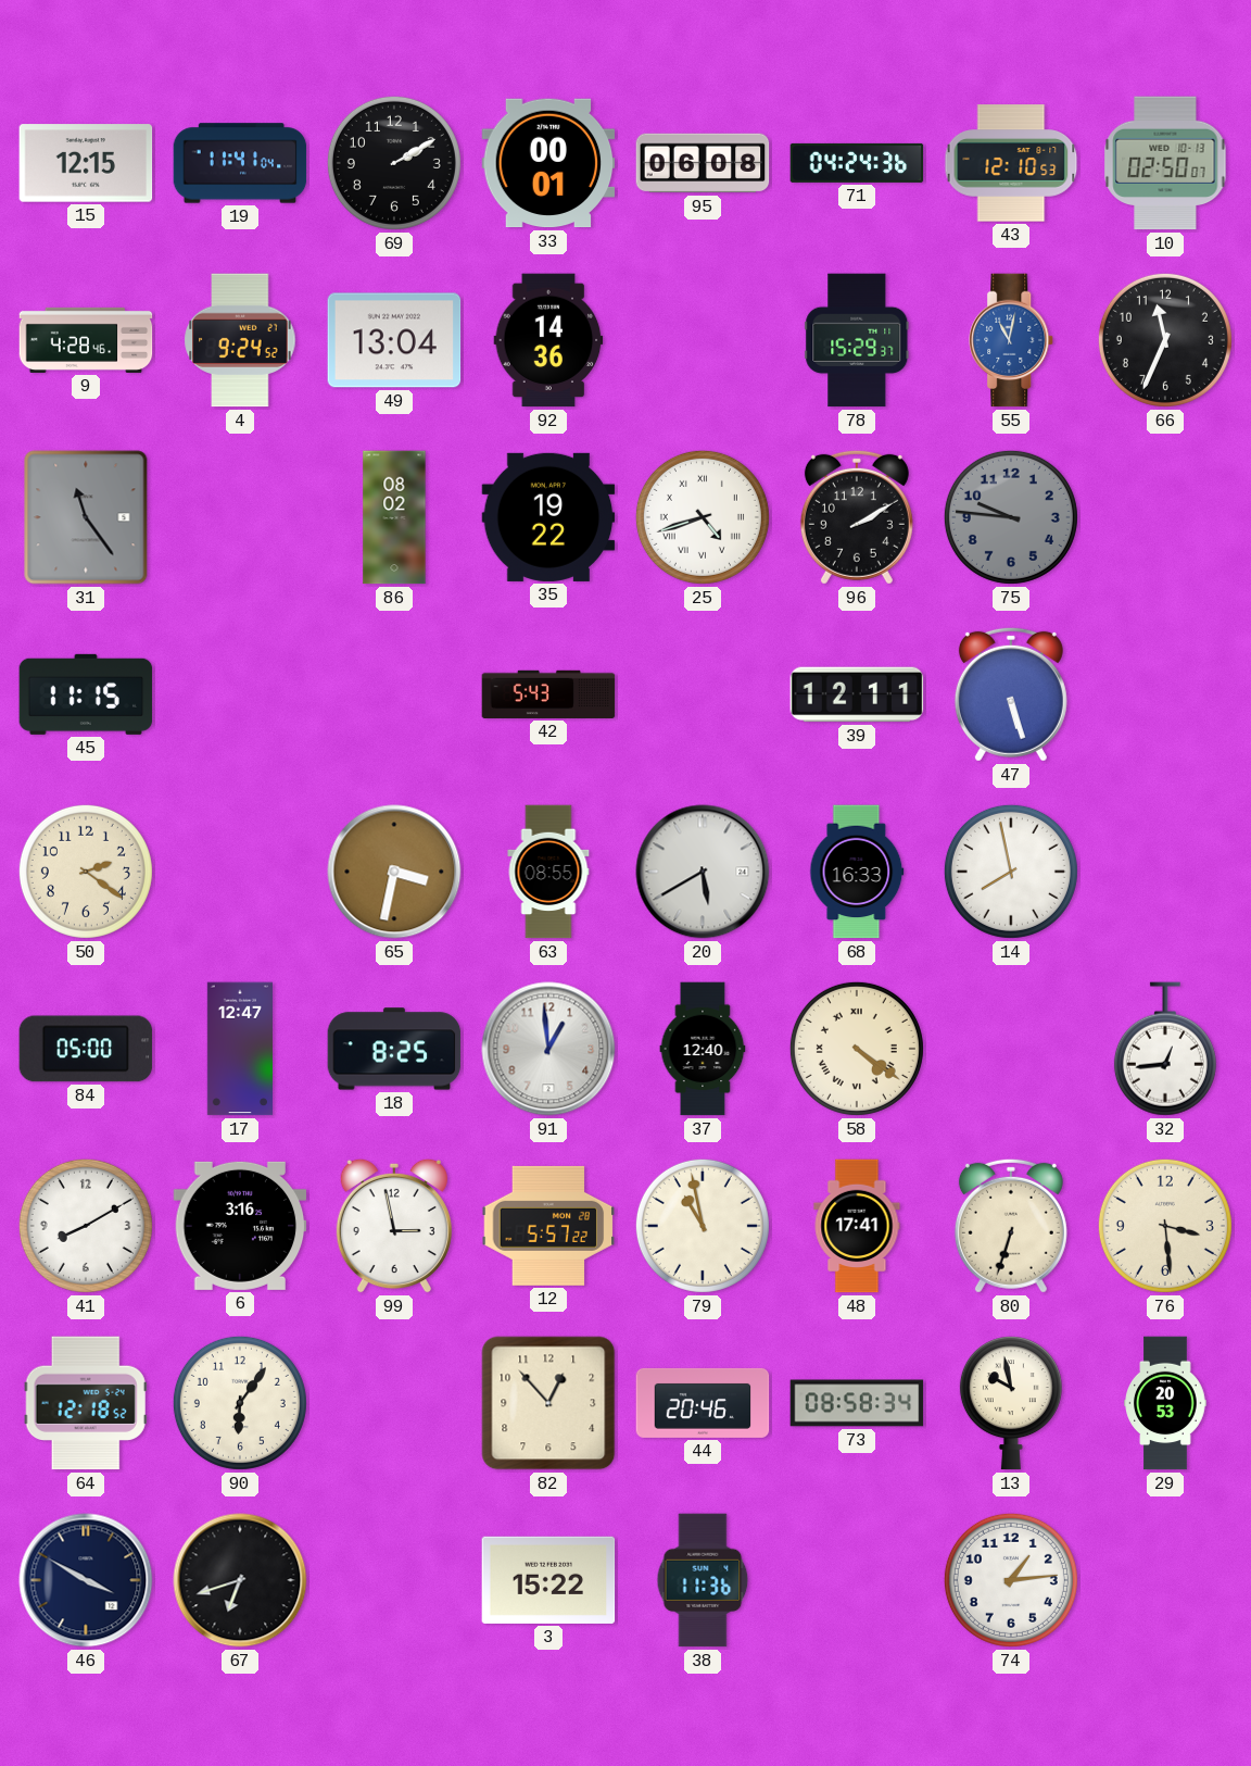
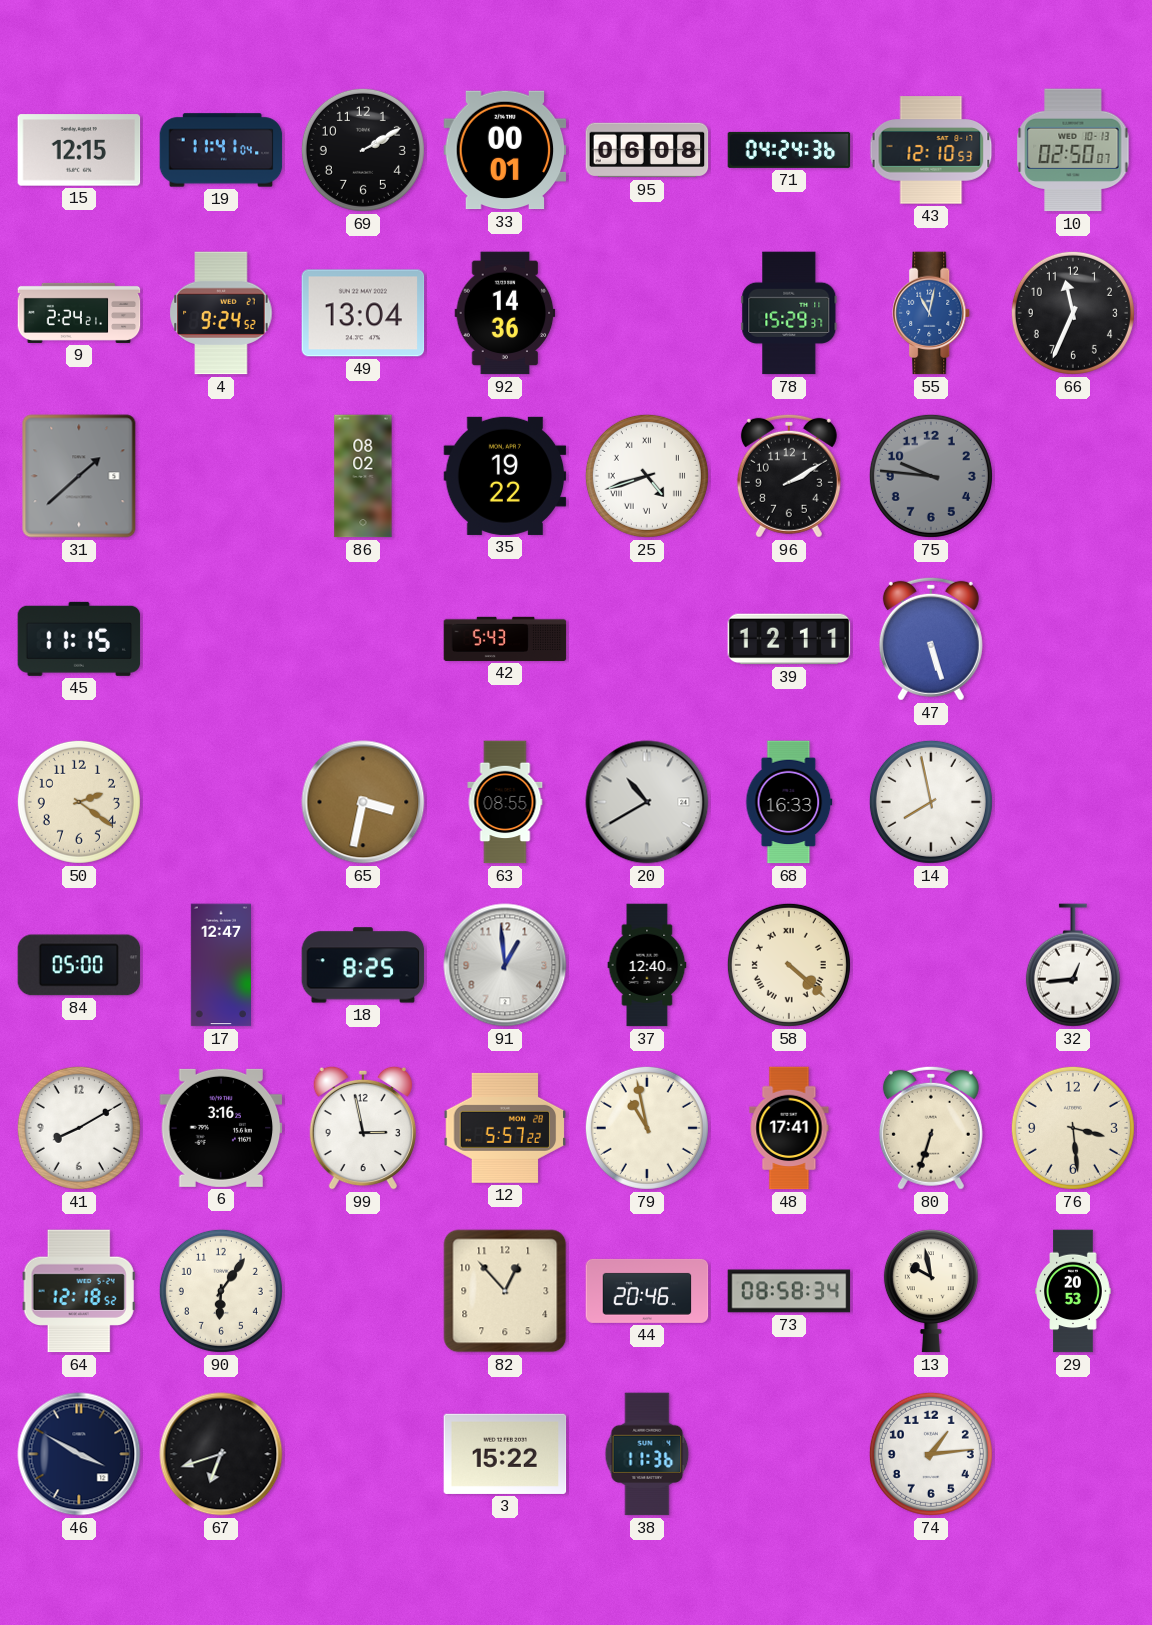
9: 4:28 -> 2:24 (79, 313)
31: 11:24 -> 1:38 (79, 476)
20: 5:40 -> 10:40 (647, 802)
58: 4:21 -> 4:22 (789, 965)
